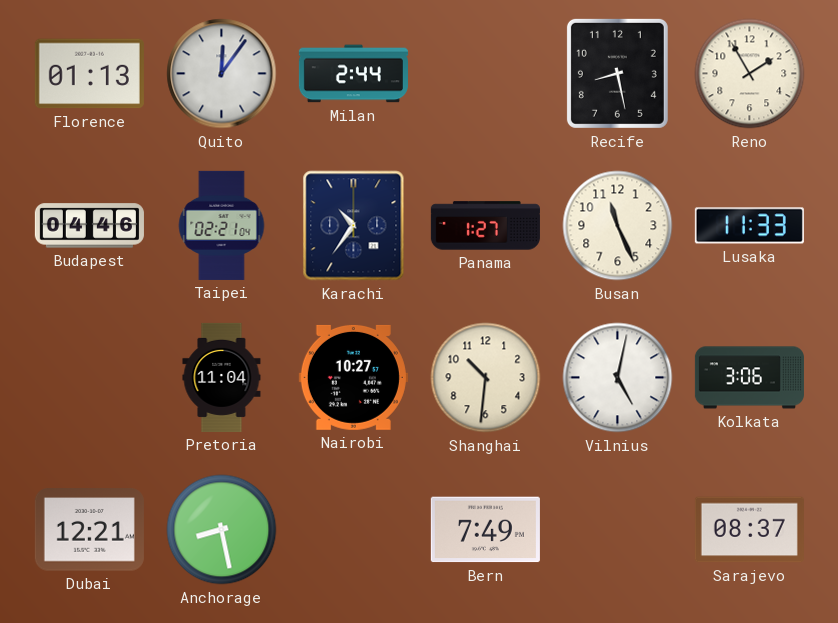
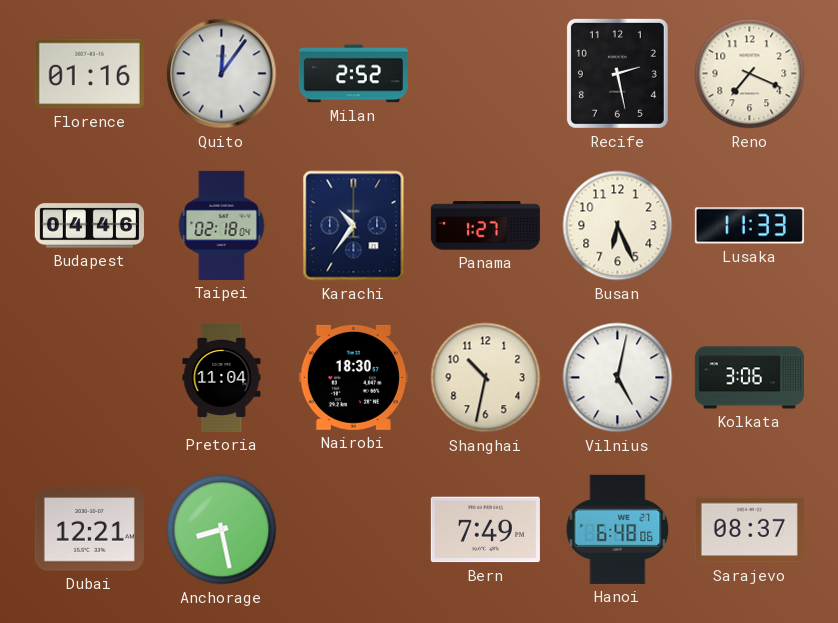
Florence: 01:13 -> 01:16 (89, 74)
Milan: 2:44 -> 2:52 (353, 74)
Recife: 8:28 -> 2:28 (617, 73)
Reno: 1:55 -> 7:19 (750, 74)
Taipei: 02:21 -> 02:18 (222, 225)
Busan: 11:26 -> 6:26 (618, 226)
Nairobi: 10:27 -> 18:30 (353, 377)
Shanghai: 10:31 -> 10:32 (486, 378)
Hanoi: none -> 6:48 (618, 529)
